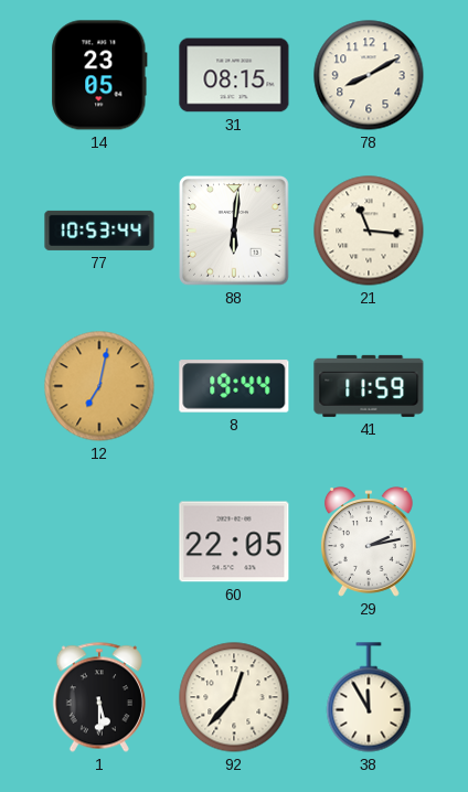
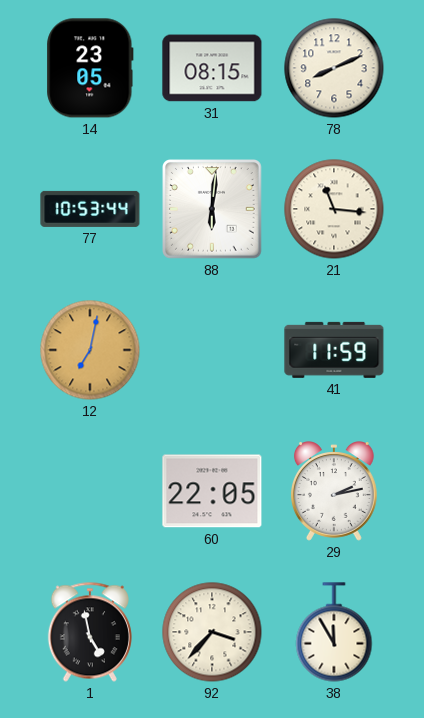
78: 8:10 -> 8:11 (334, 68)
8: 19:44 -> none (234, 386)
1: 5:30 -> 4:58 (90, 632)
92: 12:37 -> 3:37 (212, 632)
